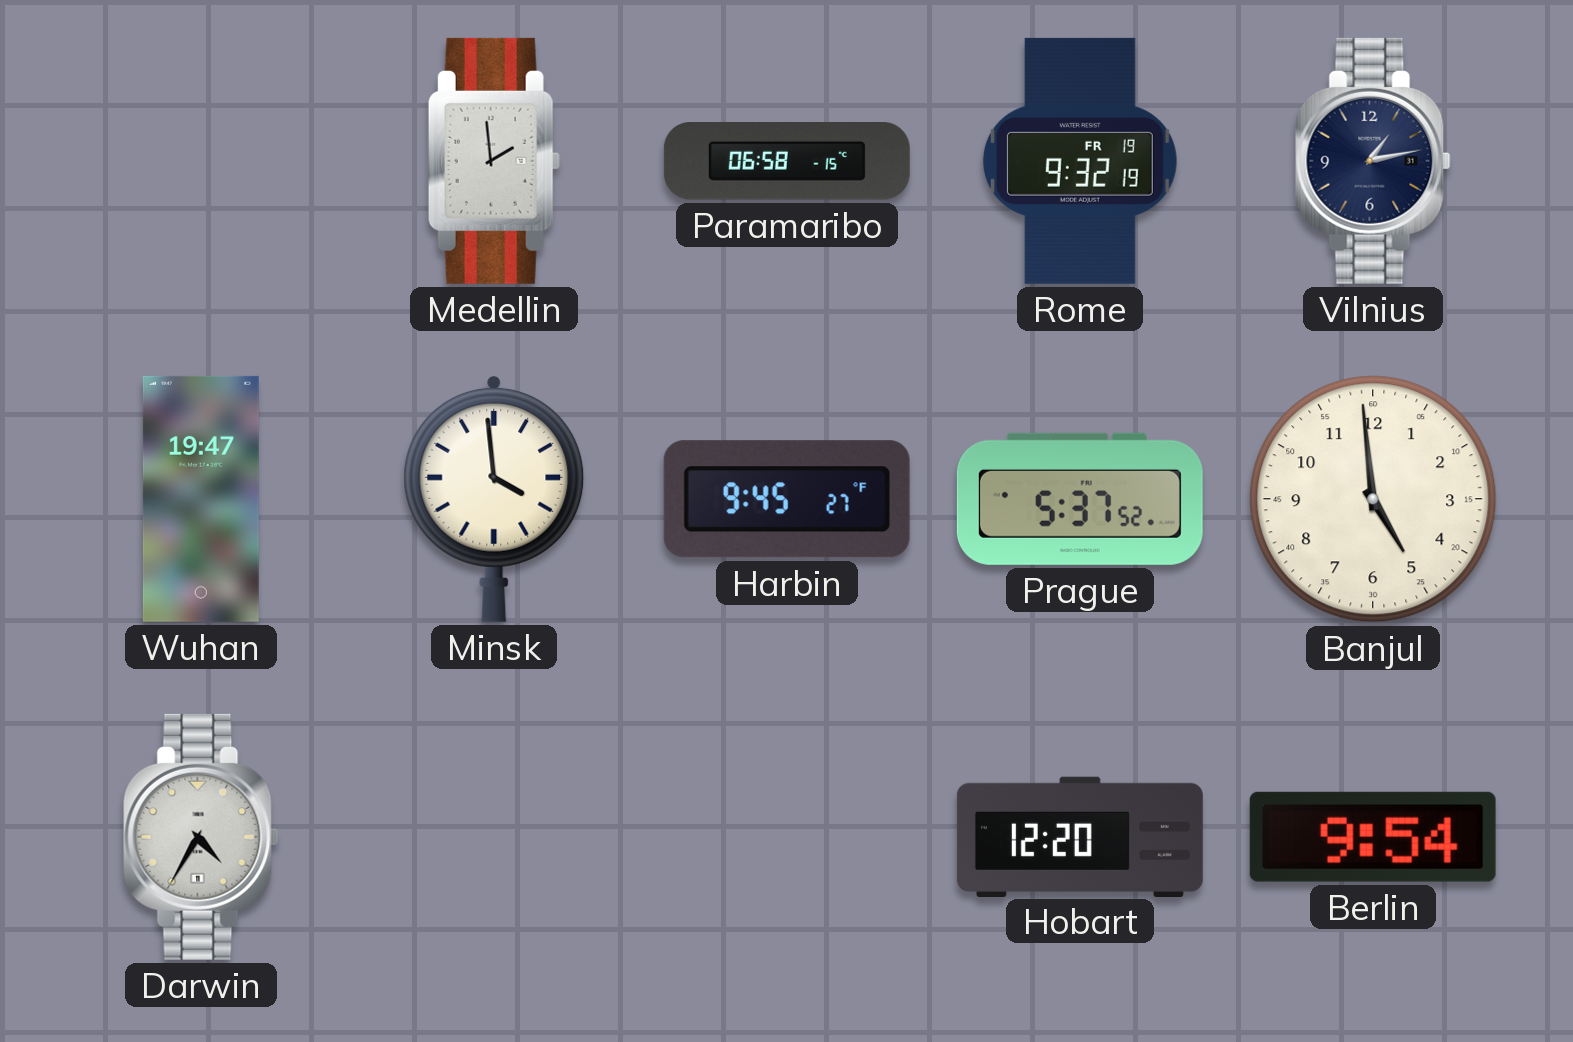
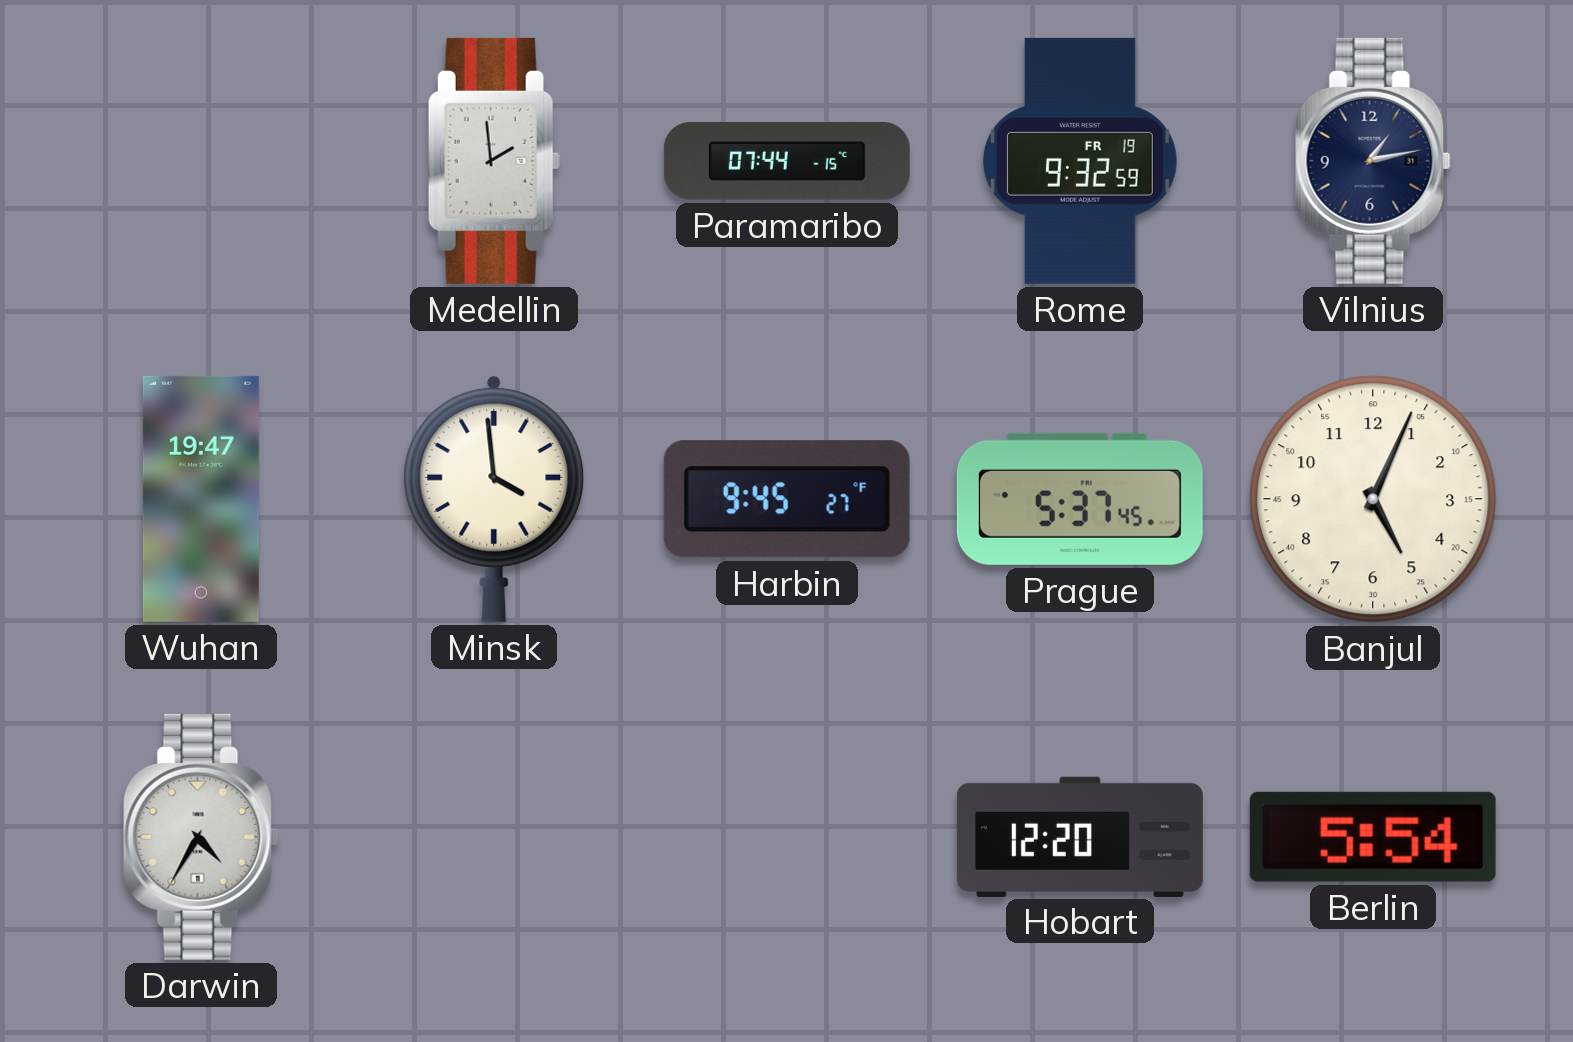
Paramaribo: 06:58 -> 07:44 (787, 162)
Rome: 9:32:19 -> 9:32:59 (1080, 161)
Prague: 5:37:52 -> 5:37:45 (1080, 499)
Banjul: 4:59 -> 5:04 (1373, 499)
Berlin: 9:54 -> 5:54 (1373, 837)
